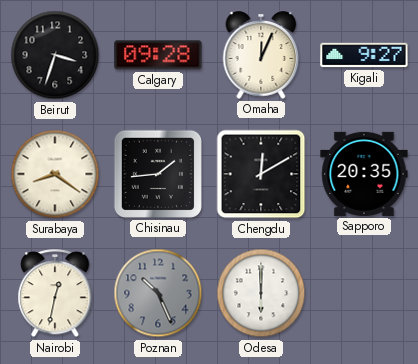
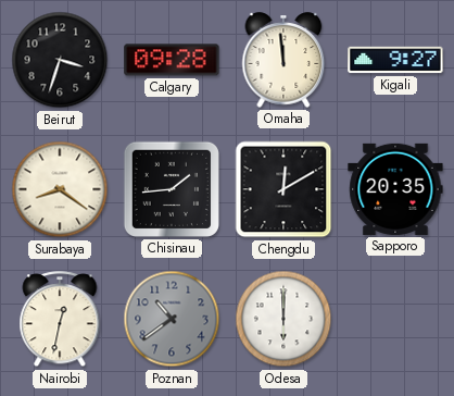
Omaha: 12:04 -> 11:59 (283, 60)
Poznan: 10:26 -> 10:39 (172, 319)
